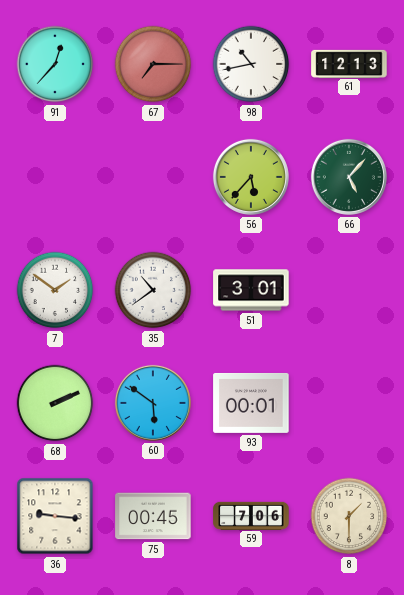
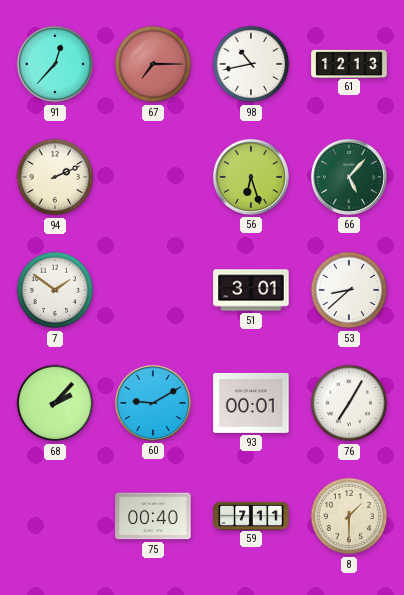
94: none -> 2:11 (55, 177)
56: 5:37 -> 6:27 (251, 177)
35: 10:39 -> none (153, 290)
53: none -> 8:38 (349, 290)
68: 2:11 -> 2:07 (55, 403)
60: 5:51 -> 9:10 (153, 403)
76: none -> 7:05 (349, 403)
36: 9:16 -> none (55, 516)
75: 00:45 -> 00:40 (153, 516)
59: 7:06 -> 7:11 (251, 515)
